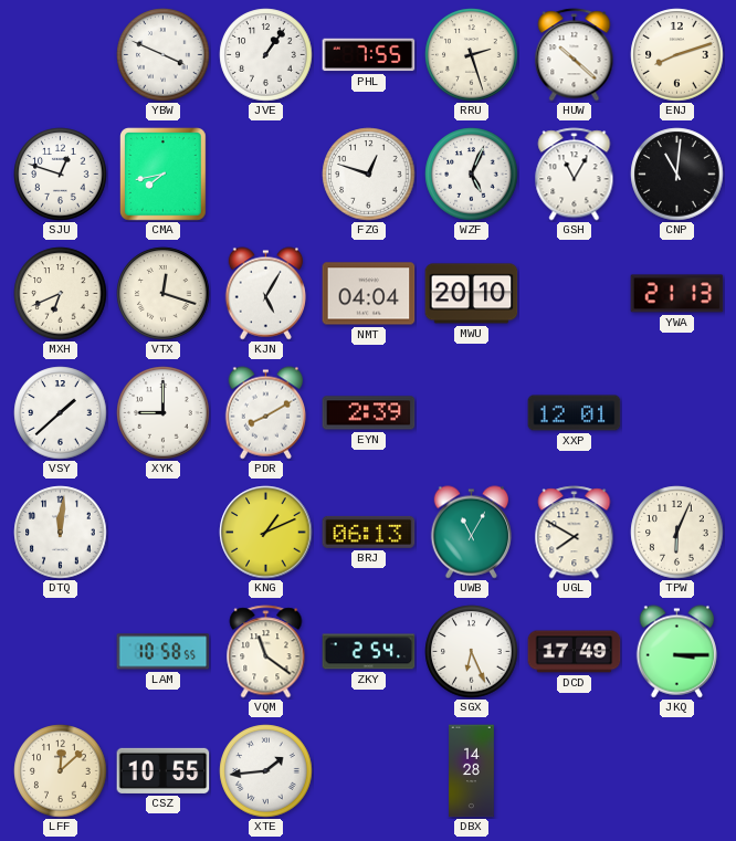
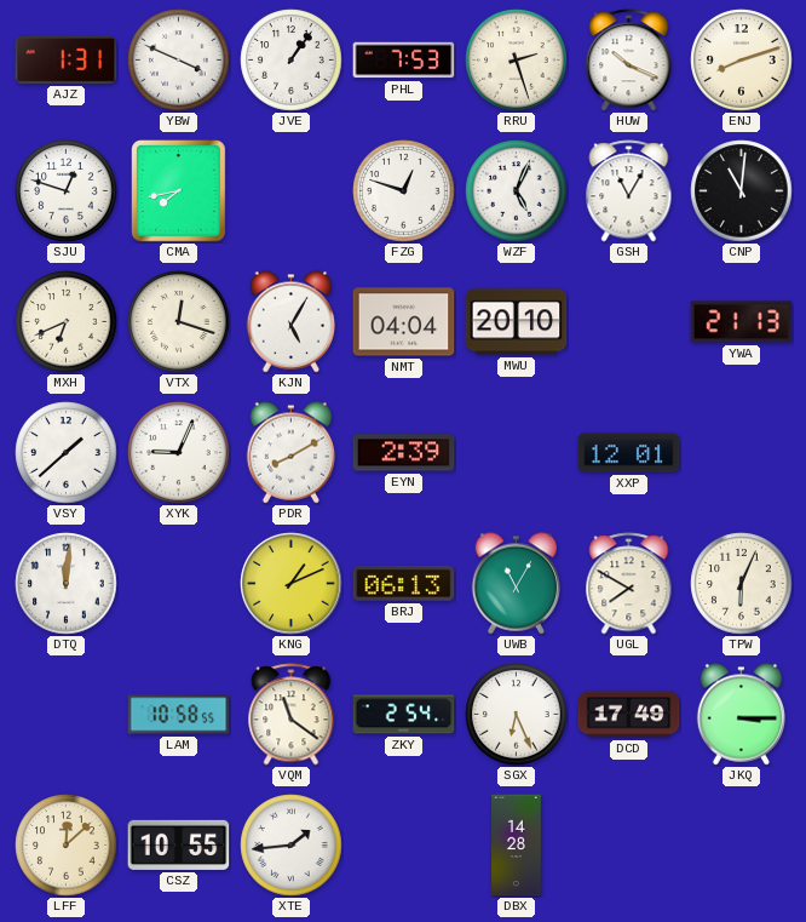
AJZ: none -> 1:31 (67, 59)
PHL: 7:55 -> 7:53 (404, 61)
HUW: 10:22 -> 10:19 (629, 61)
XYK: 9:00 -> 9:04 (179, 453)
